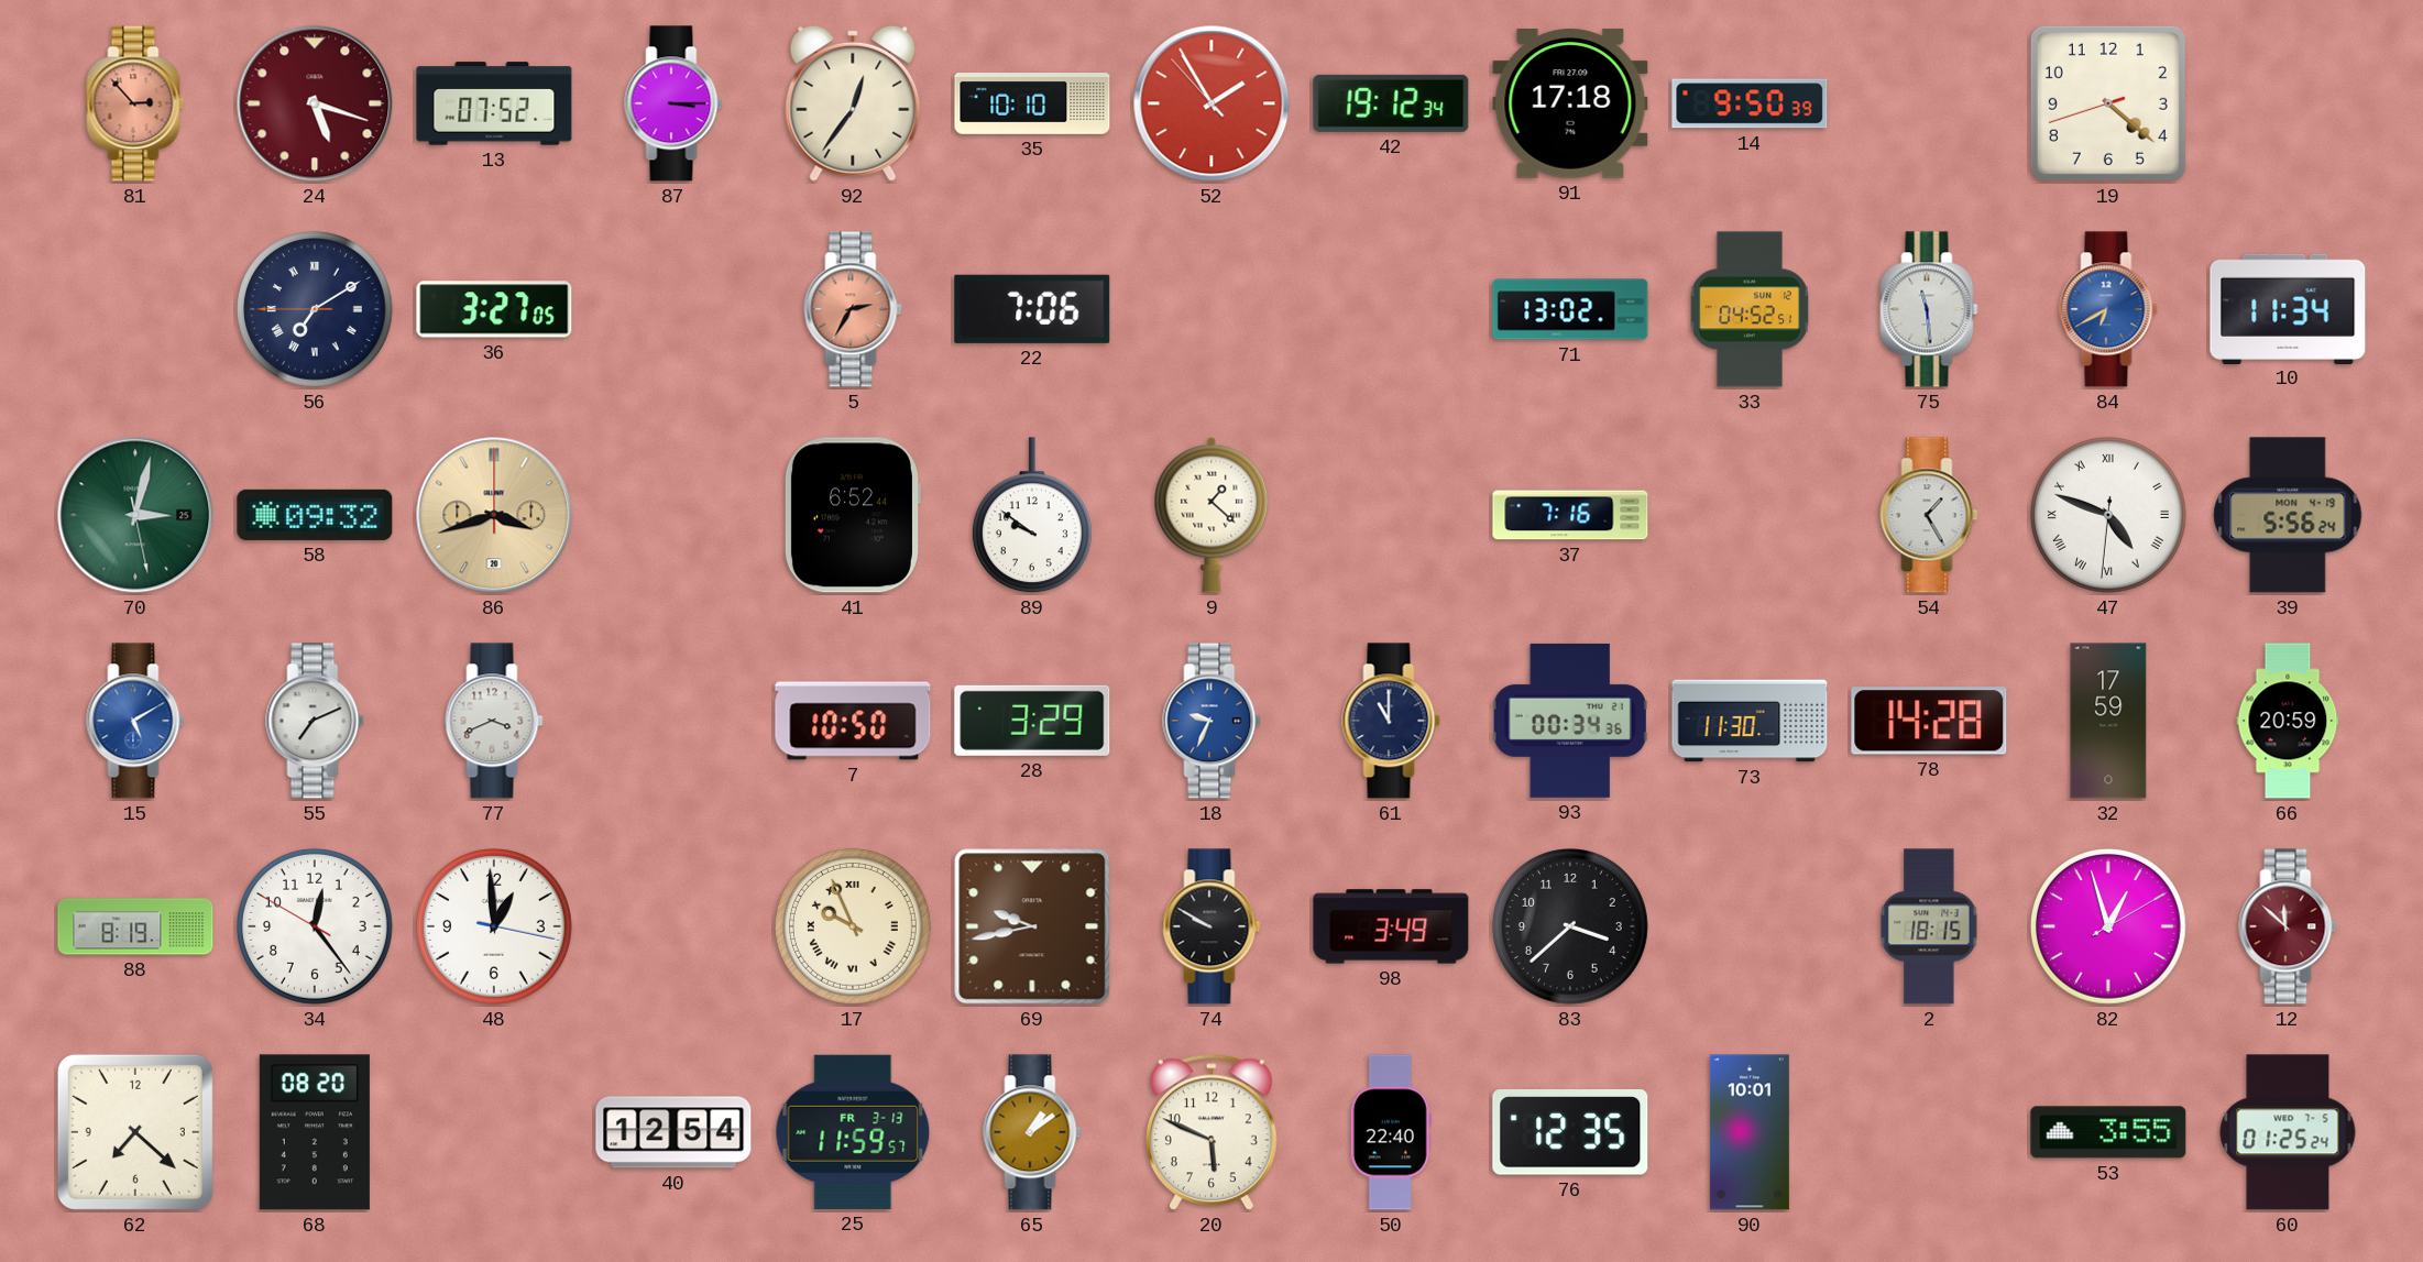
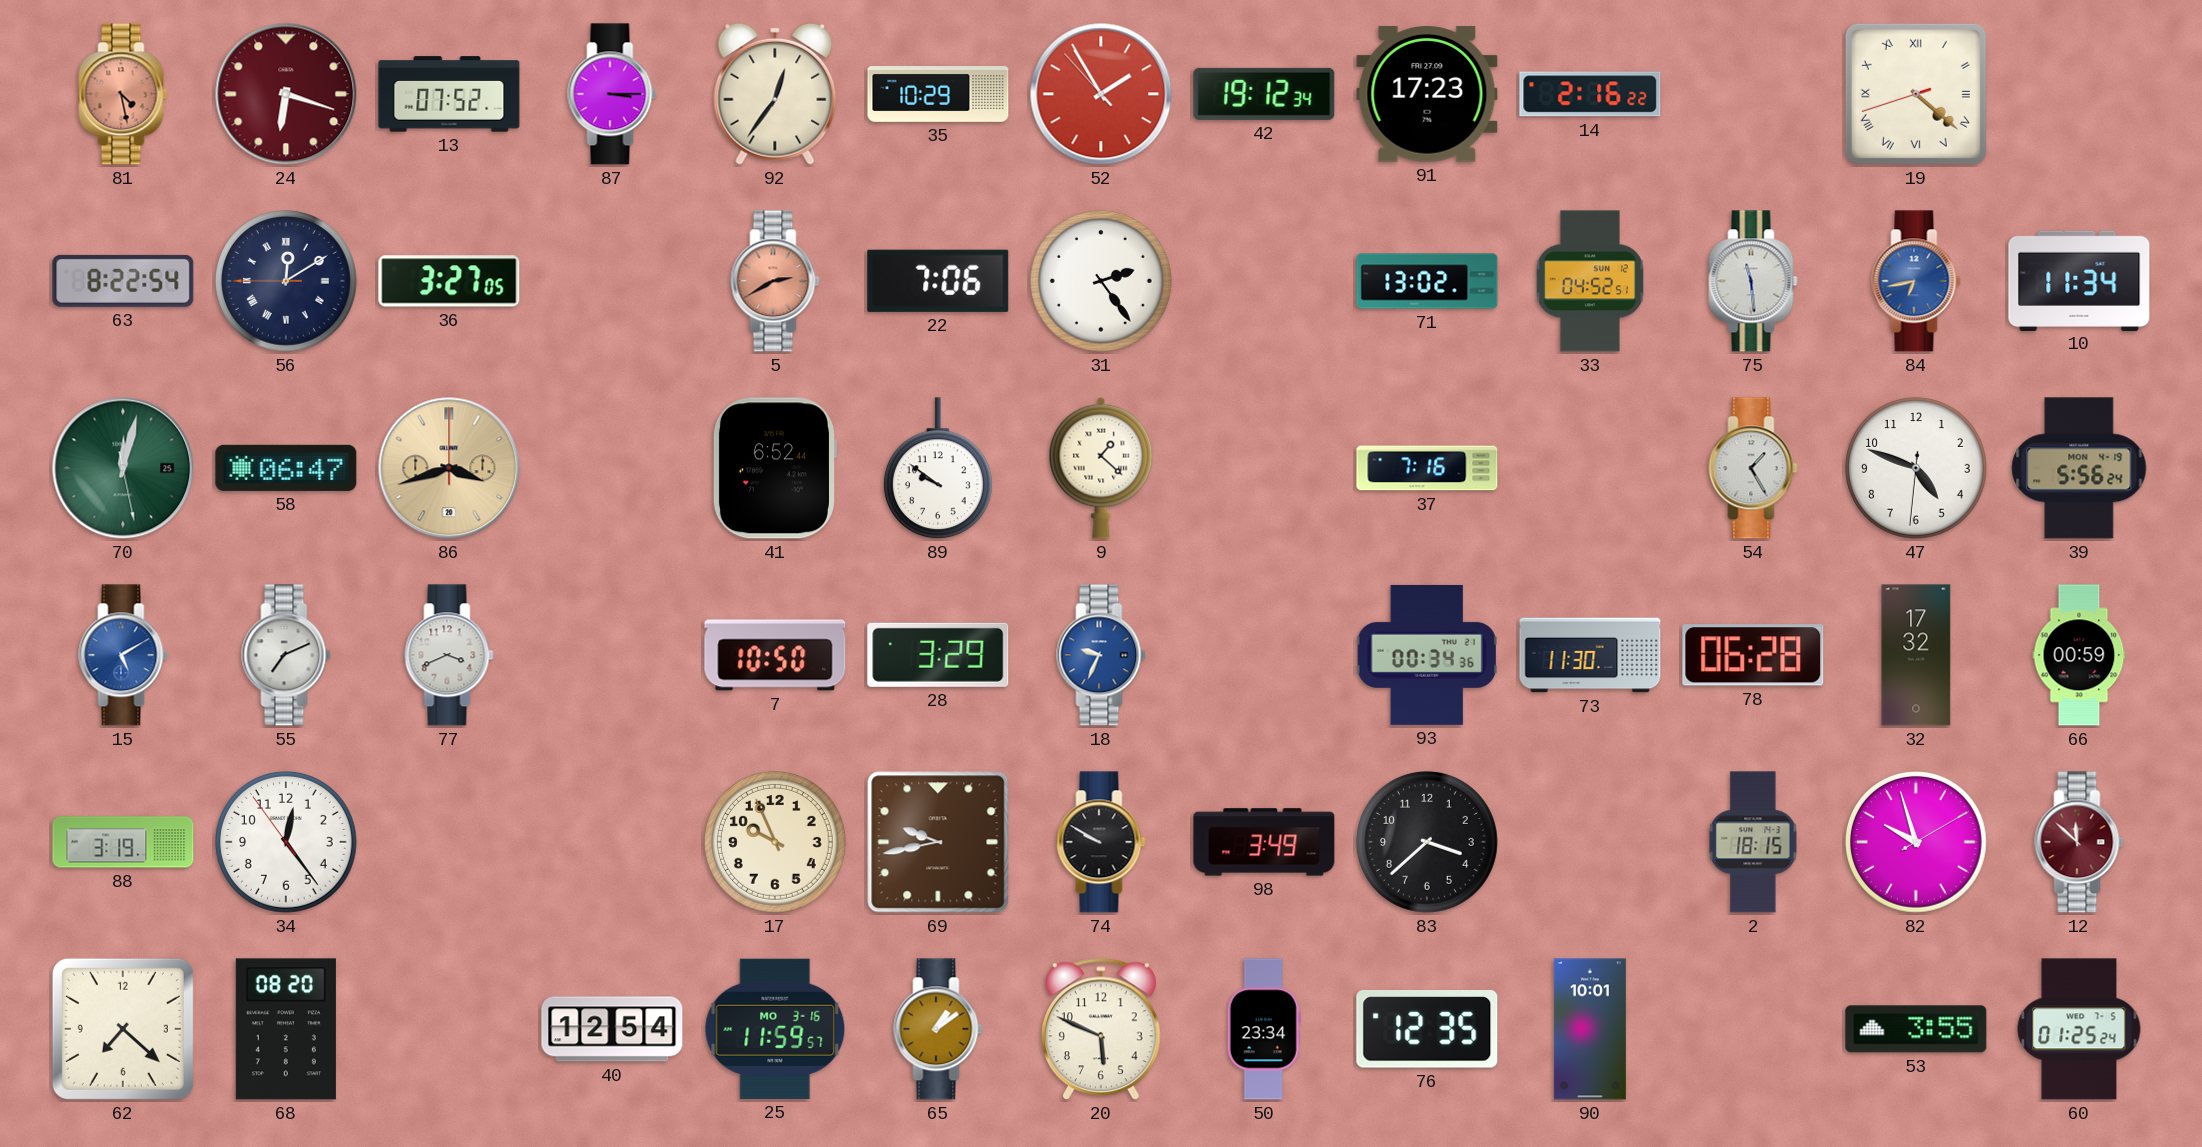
81: 2:53 -> 4:28 (123, 94)
24: 5:18 -> 6:18 (286, 94)
35: 10:10 -> 10:29 (938, 95)
91: 17:18 -> 17:23 (1427, 94)
14: 9:50 -> 2:16 (1590, 94)
19 numerals: Arabic -> Roman (1916, 94)
63: none -> 8:22 (123, 281)
56: 7:09 -> 12:09 (286, 281)
5: 2:35 -> 2:40 (775, 281)
31: none -> 2:24 (1101, 281)
84: 6:40 -> 6:43 (1916, 281)
70: 3:02 -> 12:02 (123, 468)
58: 09:32 -> 06:47 (286, 468)
47 numerals: Roman -> Arabic (1916, 468)
61: 11:00 -> none (1391, 721)
78: 14:28 -> 06:28 (1753, 655)
32: 17:59 -> 17:32 (1916, 655)
66: 20:59 -> 00:59 (2079, 655)
88: 8:19 -> 3:19 (123, 842)
34: 12:23:50 -> 12:23:54 (286, 842)
48: 12:59 -> none (494, 926)
17 numerals: Roman -> Arabic (775, 842)
82: 12:57 -> 9:57 (1916, 842)
25 date: FR 3-13 -> MO 3-16 (775, 1029)
50: 22:40 -> 23:34 (1264, 1029)
